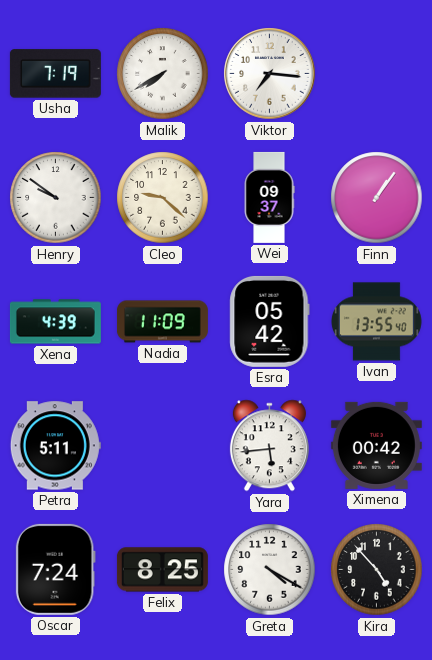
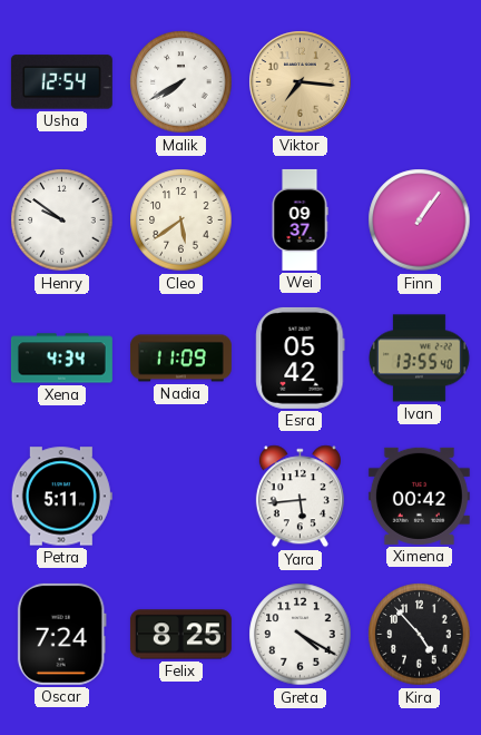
Usha: 7:19 -> 12:54 (61, 82)
Viktor dial: white -> champagne (301, 82)
Cleo: 9:22 -> 5:39 (181, 220)
Xena: 4:39 -> 4:34 (61, 359)
